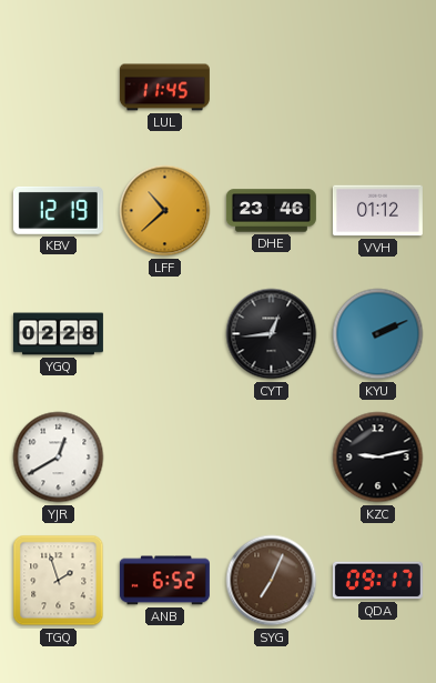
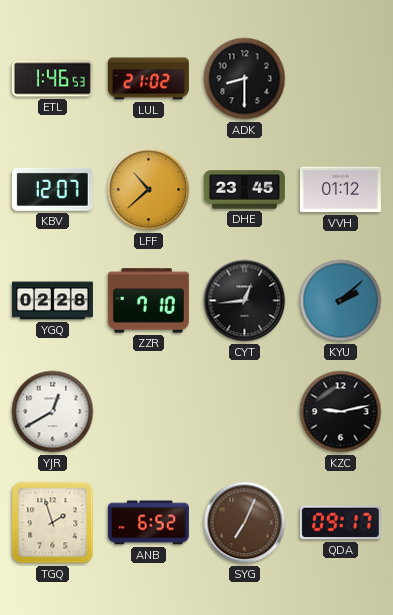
ETL: none -> 1:46 (52, 79)
LUL: 11:45 -> 21:02 (148, 79)
ADK: none -> 8:30 (245, 79)
KBV: 12:19 -> 12:07 (52, 189)
DHE: 23:46 -> 23:45 (244, 190)
ZZR: none -> 7:10 (148, 301)
KYU: 2:11 -> 2:08 (341, 301)
